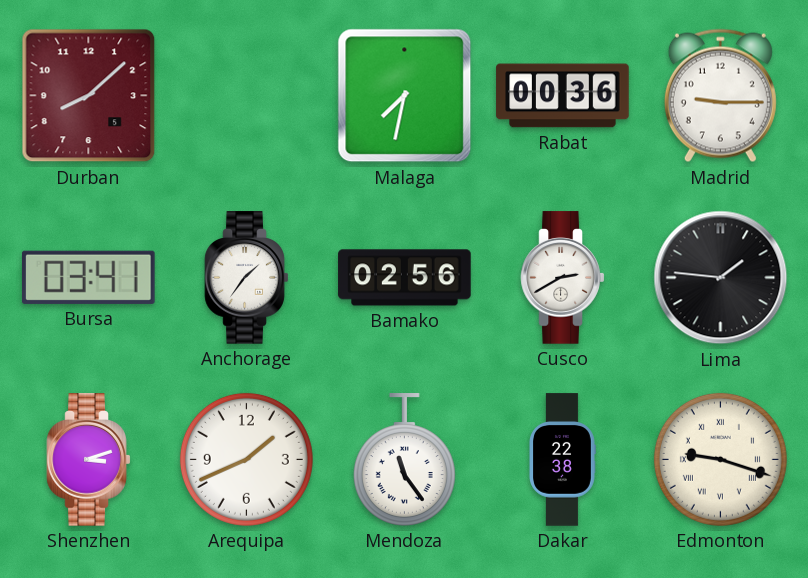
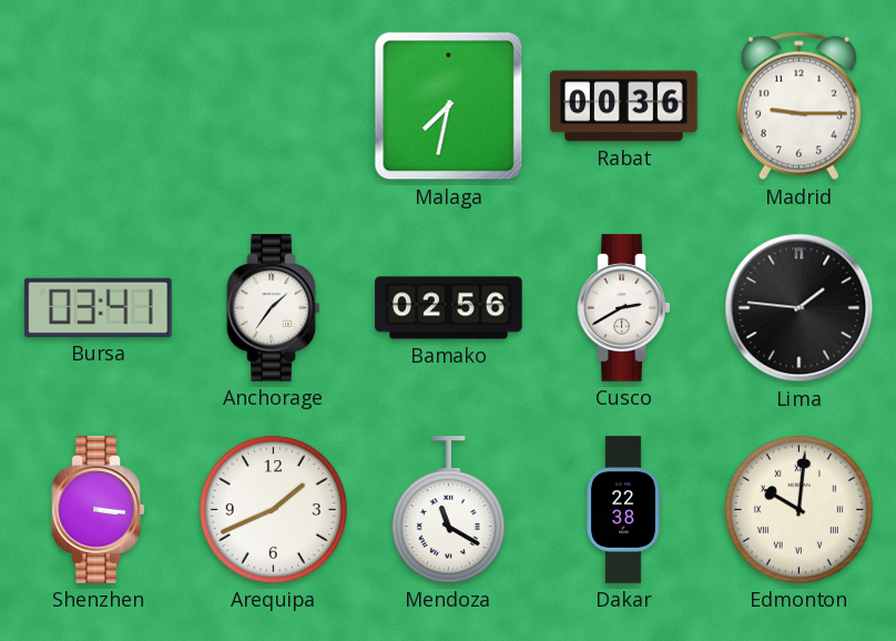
Durban: 8:08 -> none (89, 96)
Shenzhen: 3:12 -> 3:16 (99, 510)
Mendoza: 11:24 -> 11:20 (448, 510)
Edmonton: 9:18 -> 10:01 (798, 509)
